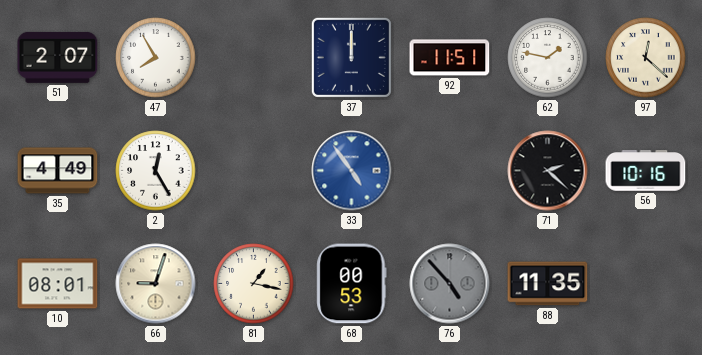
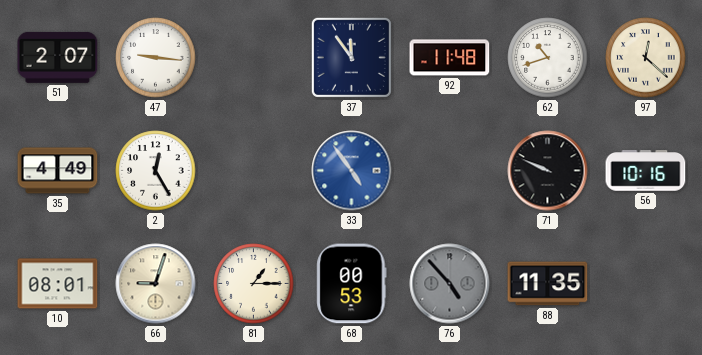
47: 7:55 -> 9:16 (156, 58)
37: 12:00 -> 11:54 (351, 57)
92: 11:51 -> 11:48 (450, 58)
62: 1:47 -> 10:42 (548, 58)
71: 2:22 -> 9:49 (548, 171)
81: 1:17 -> 1:15 (254, 284)
